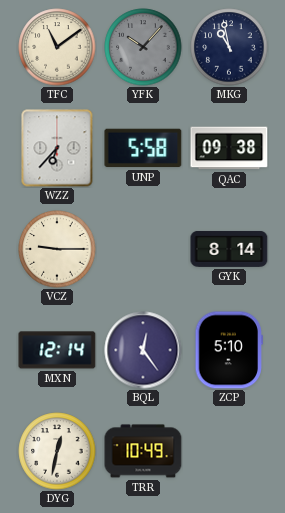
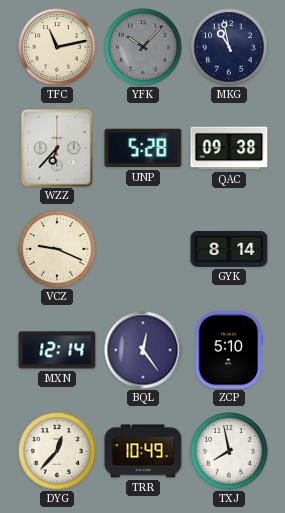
TFC: 11:09 -> 11:13 (57, 47)
UNP: 5:58 -> 5:28 (143, 148)
VCZ: 9:15 -> 9:19 (57, 249)
DYG: 12:32 -> 12:37 (57, 451)
TXJ: none -> 7:58 (229, 451)
